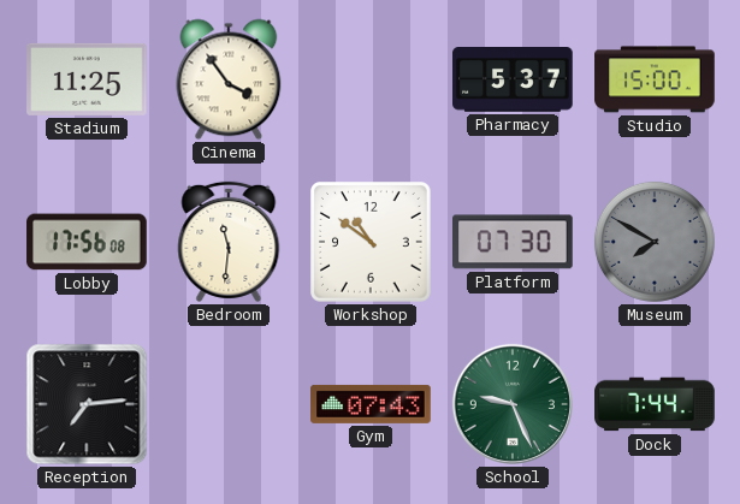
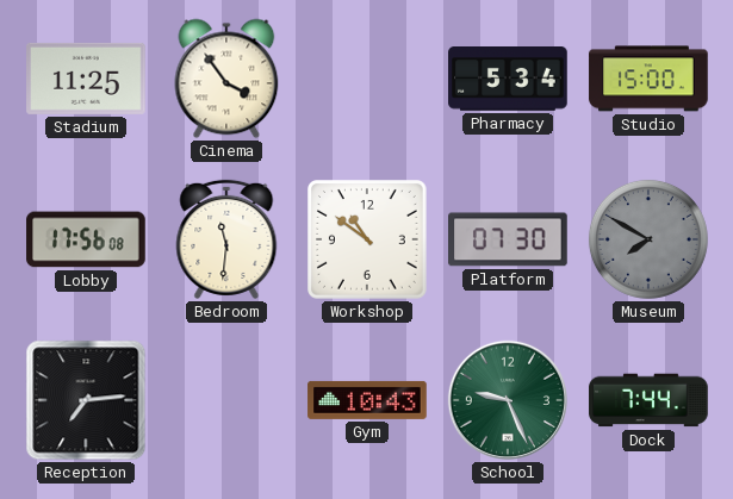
Pharmacy: 5:37 -> 5:34 (508, 80)
Gym: 07:43 -> 10:43 (367, 400)
